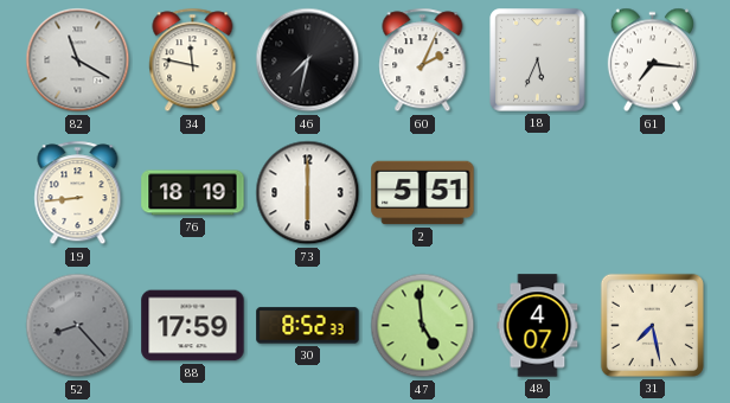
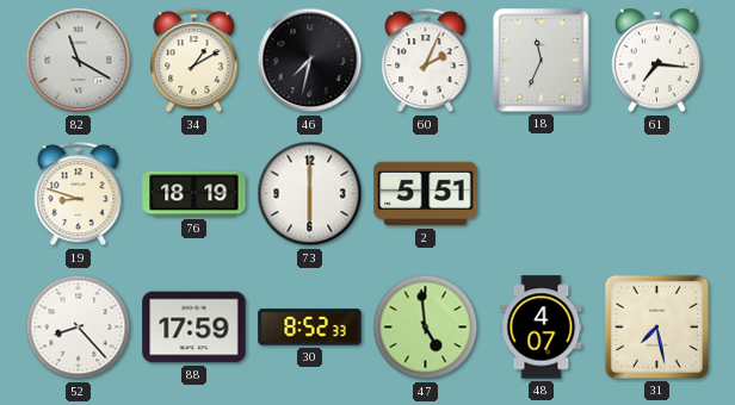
34: 11:47 -> 1:10 (194, 61)
18: 5:34 -> 11:34 (542, 61)
19: 8:44 -> 8:48 (79, 194)
52 dial: grey -> white (79, 328)
